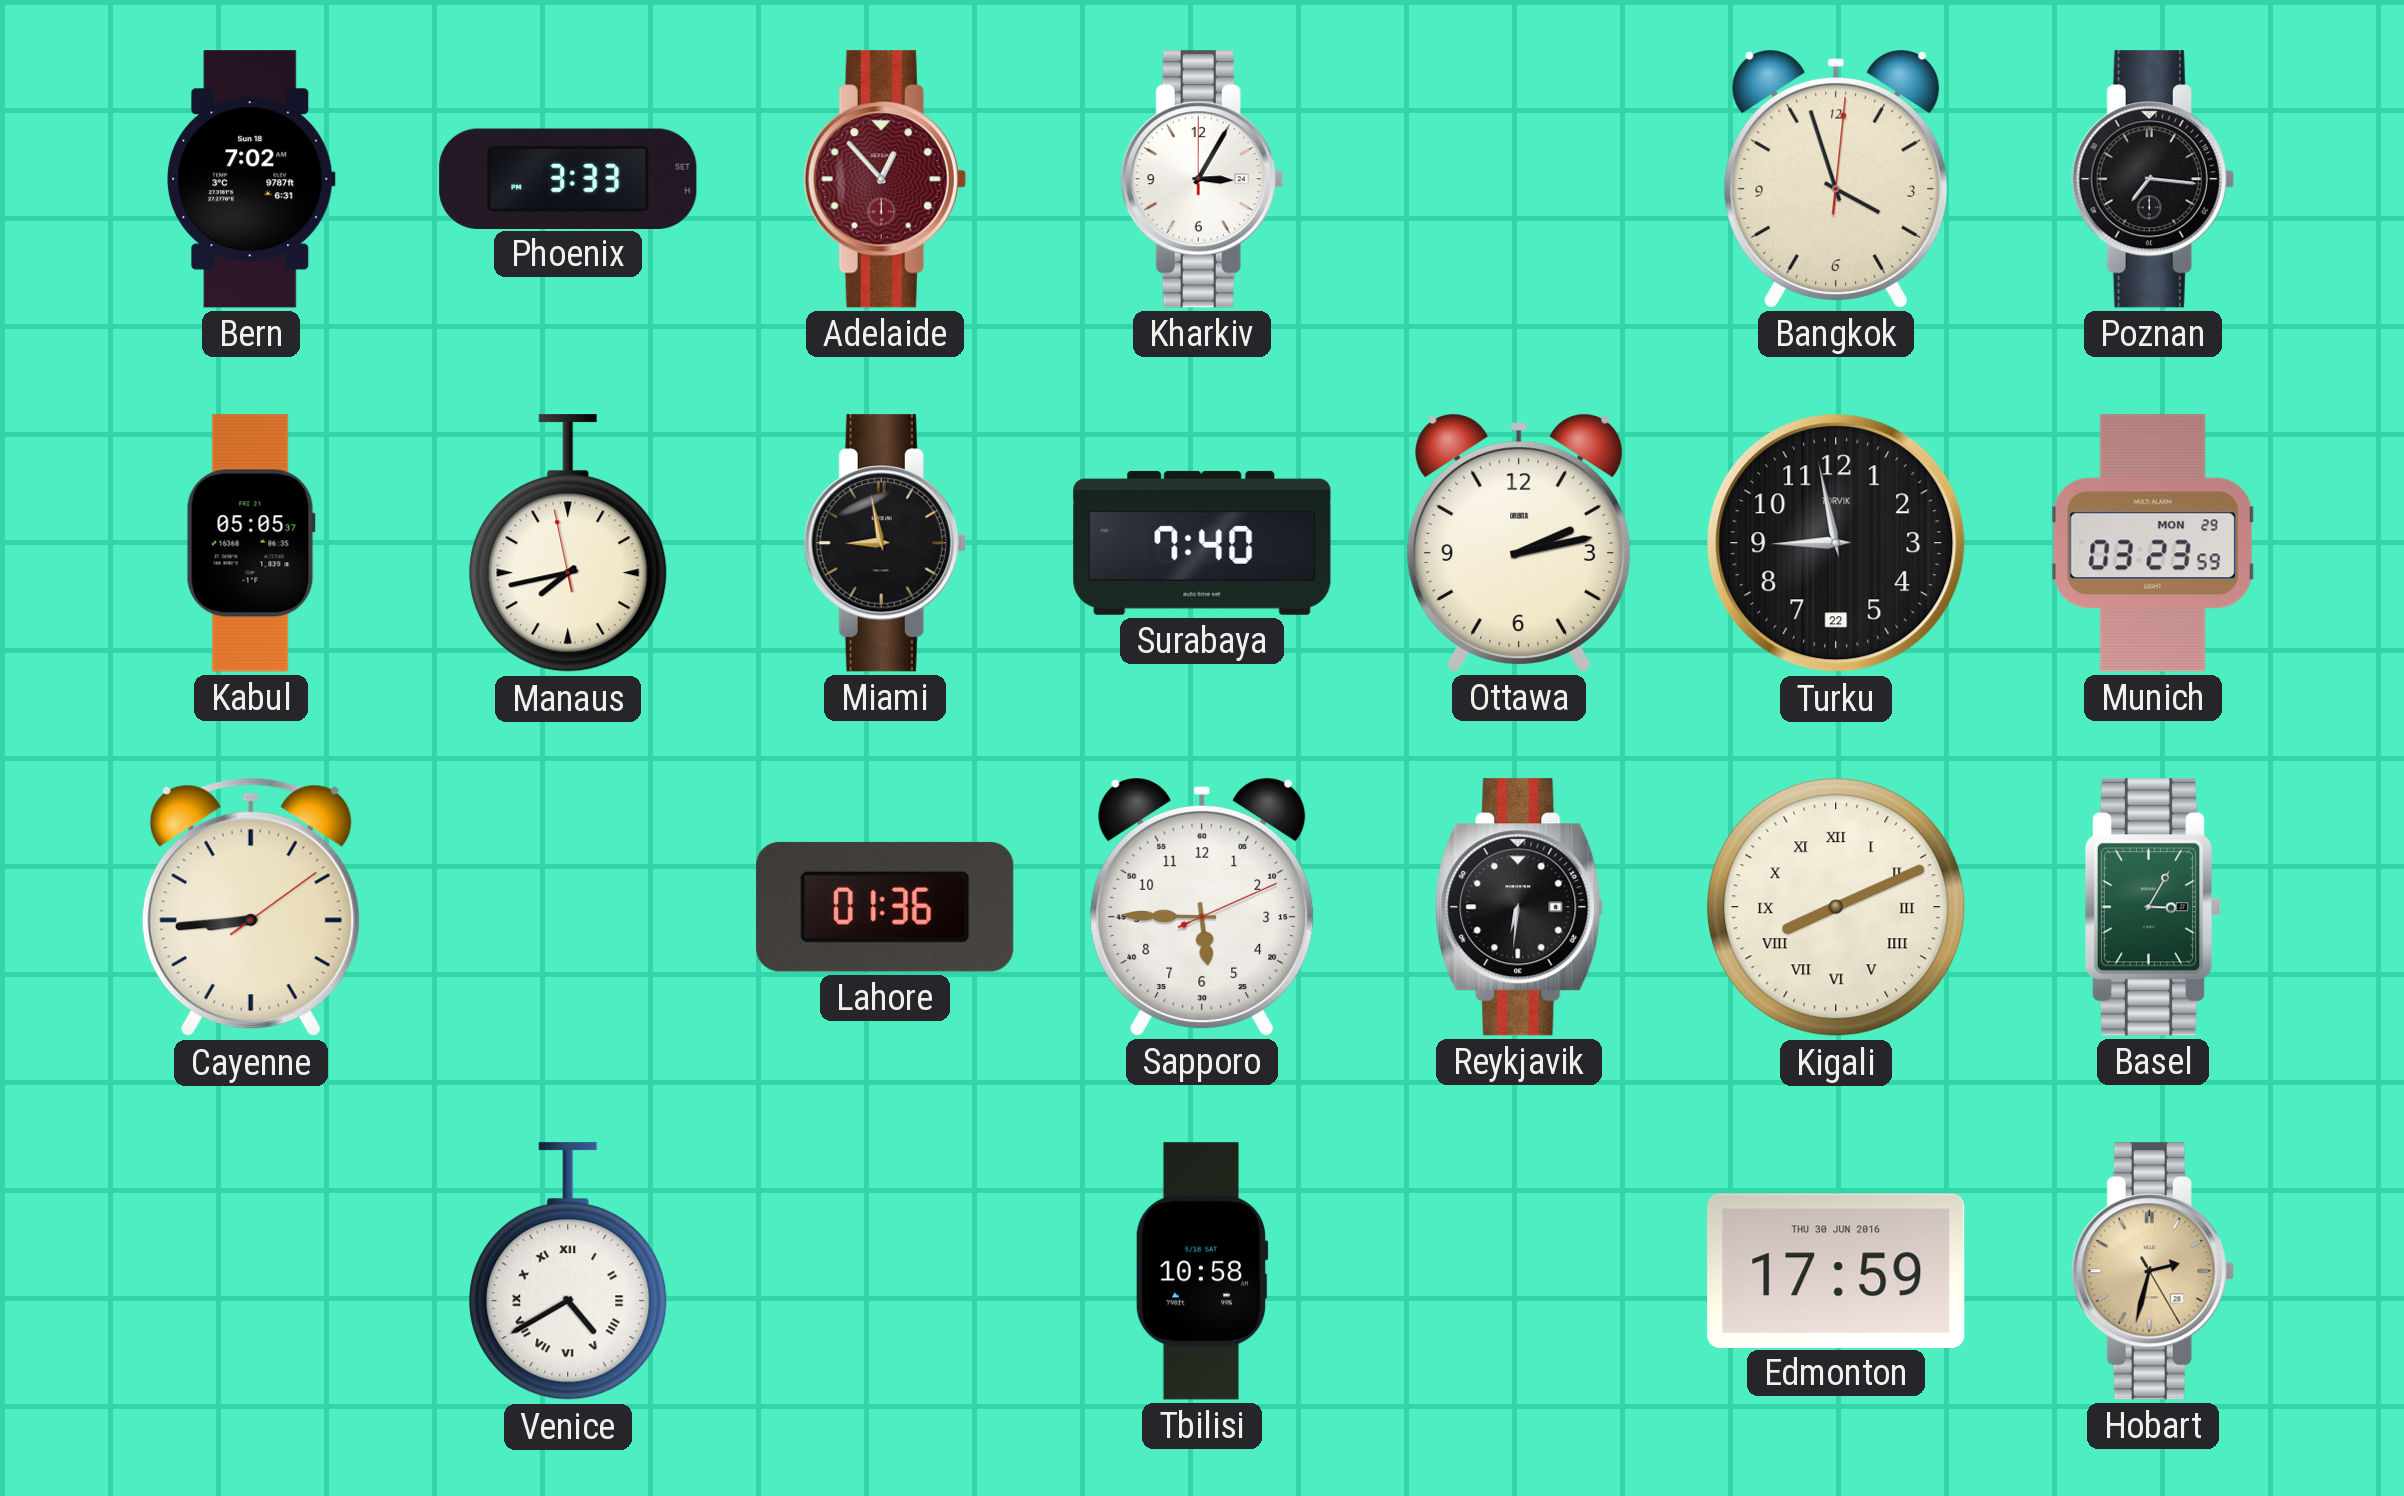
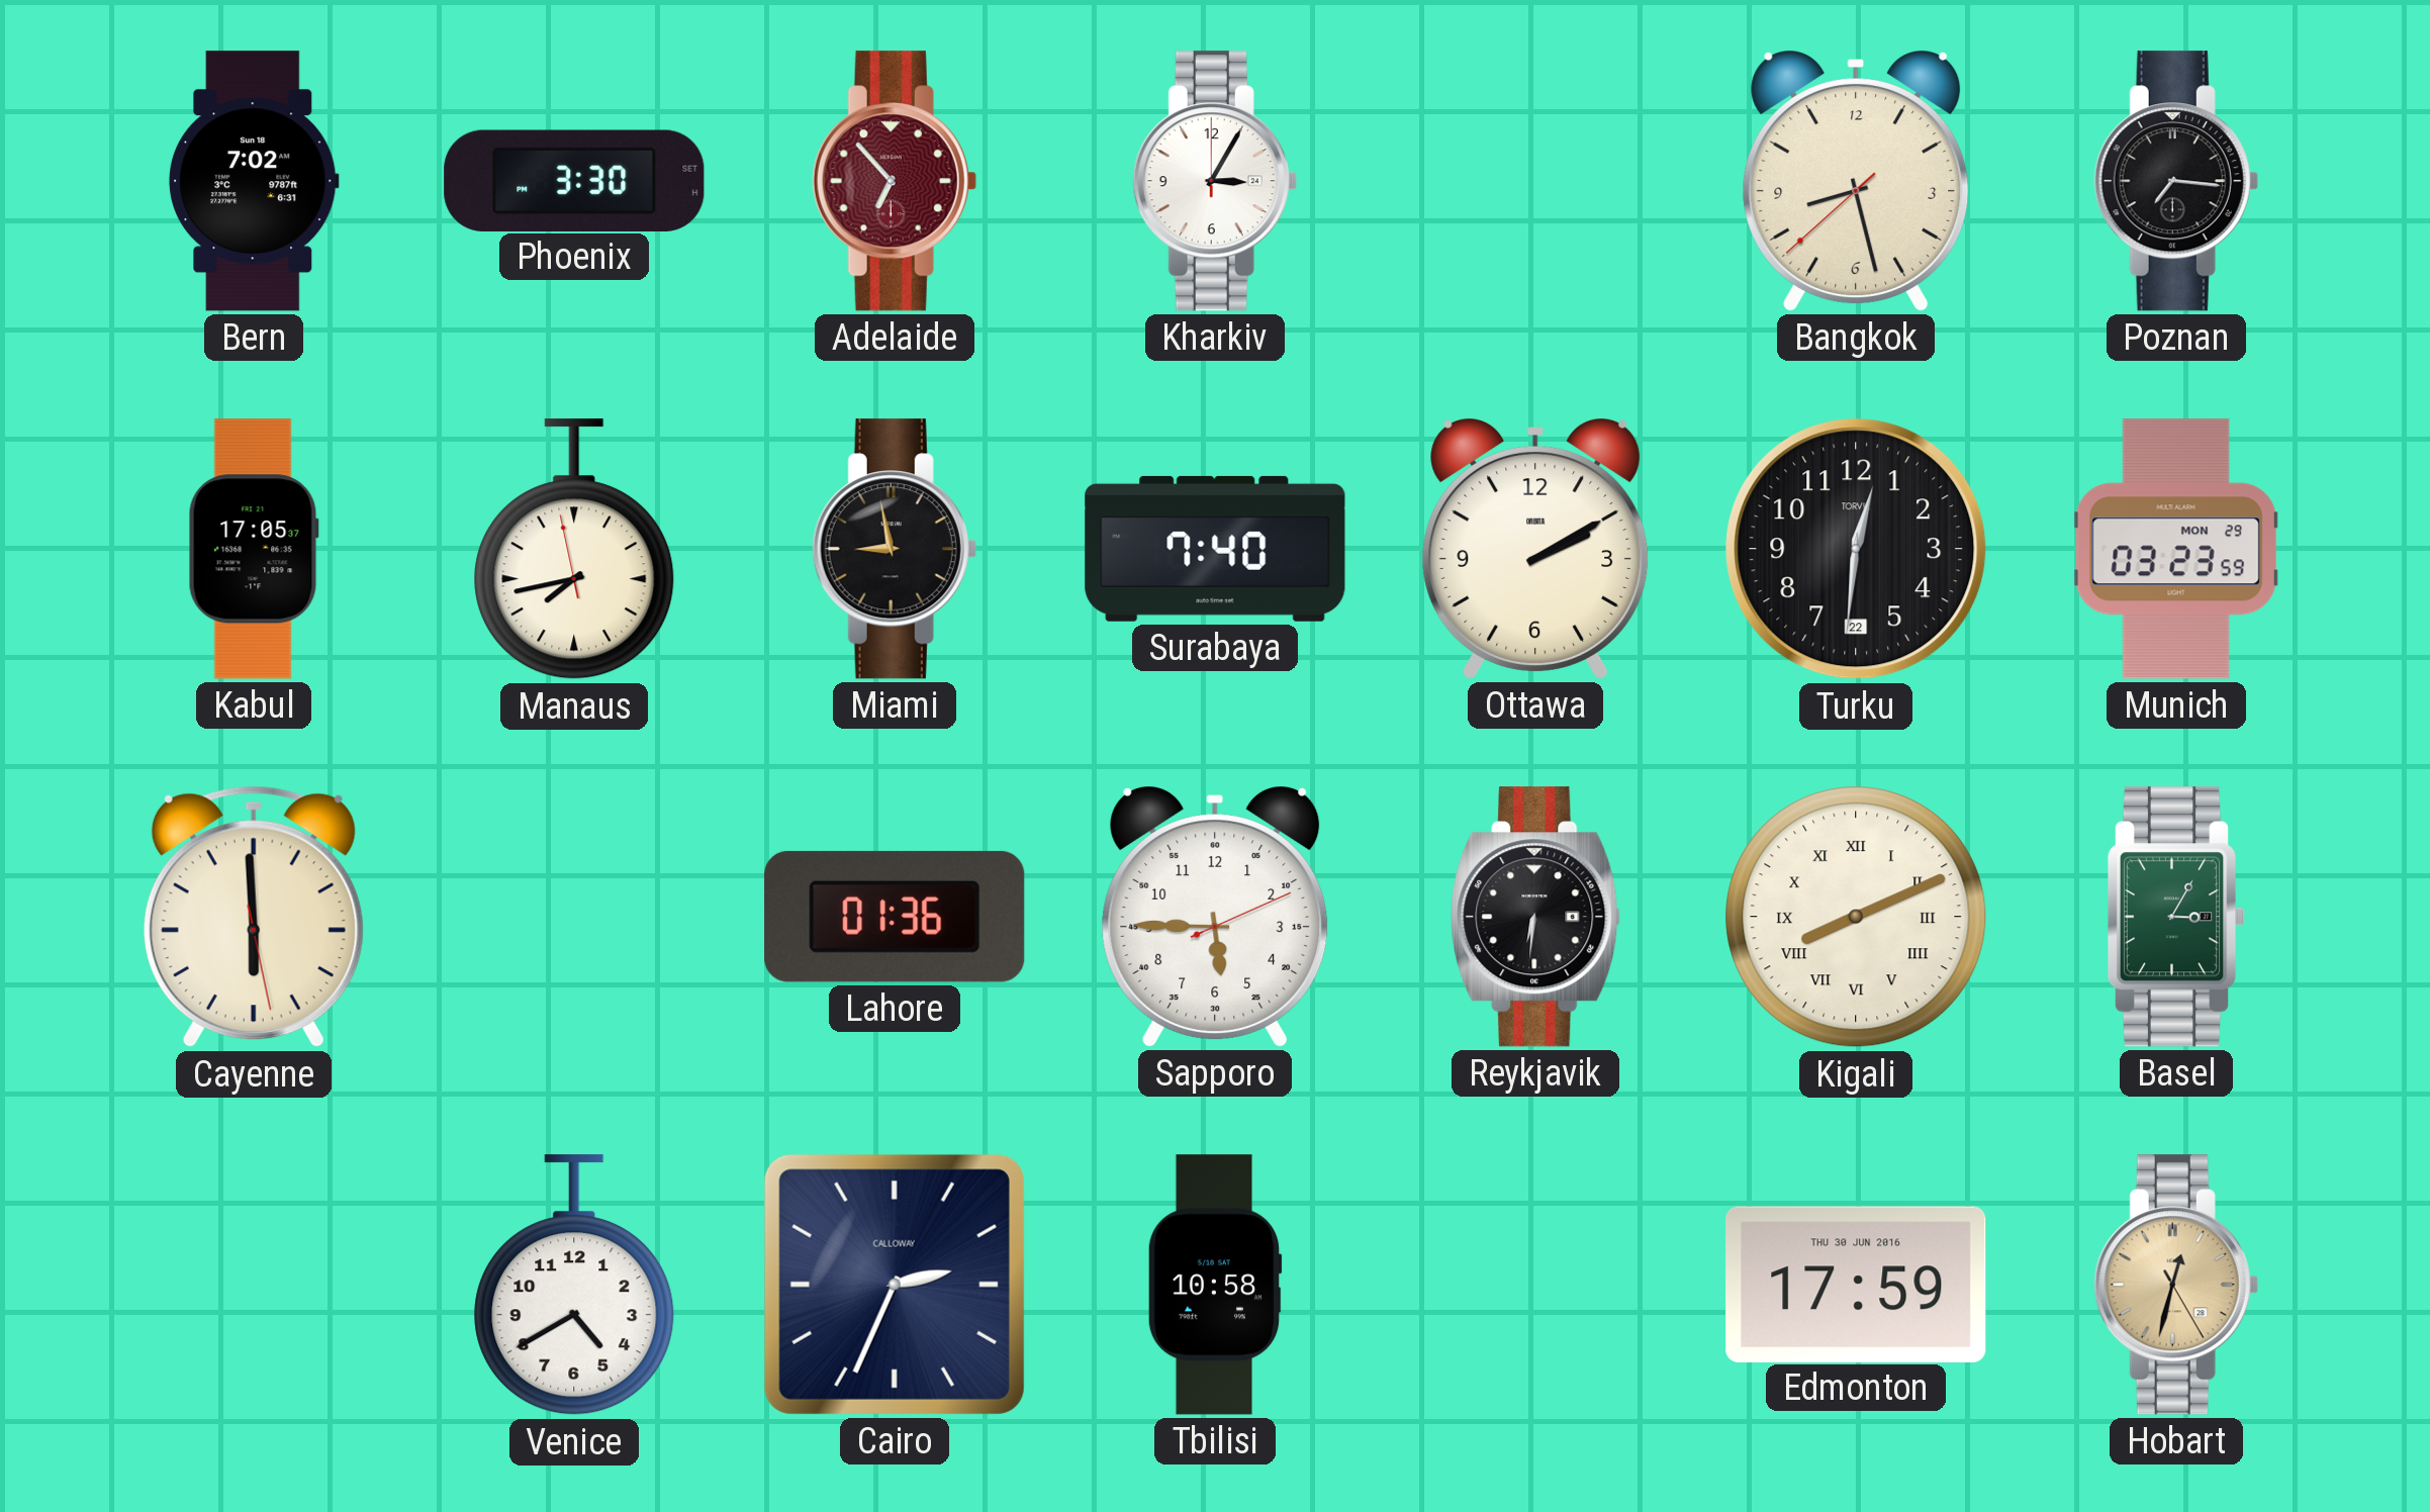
Phoenix: 3:33 -> 3:30 (574, 180)
Adelaide: 12:53 -> 6:53 (895, 181)
Bangkok: 3:57 -> 8:27 (1856, 181)
Kabul: 05:05 -> 17:05 (254, 549)
Ottawa: 2:13 -> 2:10 (1535, 549)
Turku: 8:58 -> 12:31 (1856, 549)
Cayenne: 8:44 -> 5:59 (254, 917)
Venice numerals: Roman -> Arabic (574, 1286)
Cairo: none -> 2:34 (895, 1285)
Hobart: 2:32 -> 12:32 (2176, 1285)
